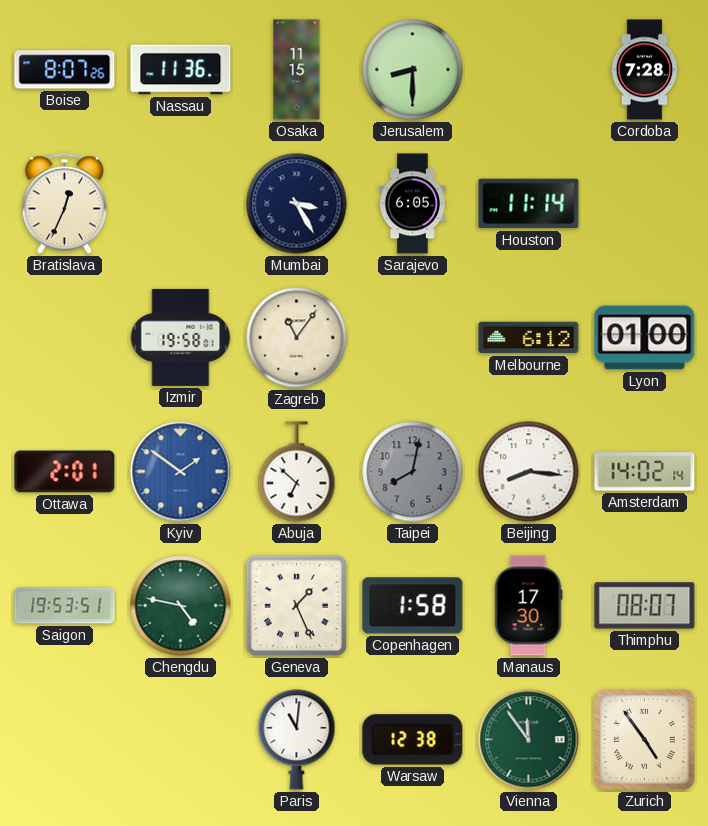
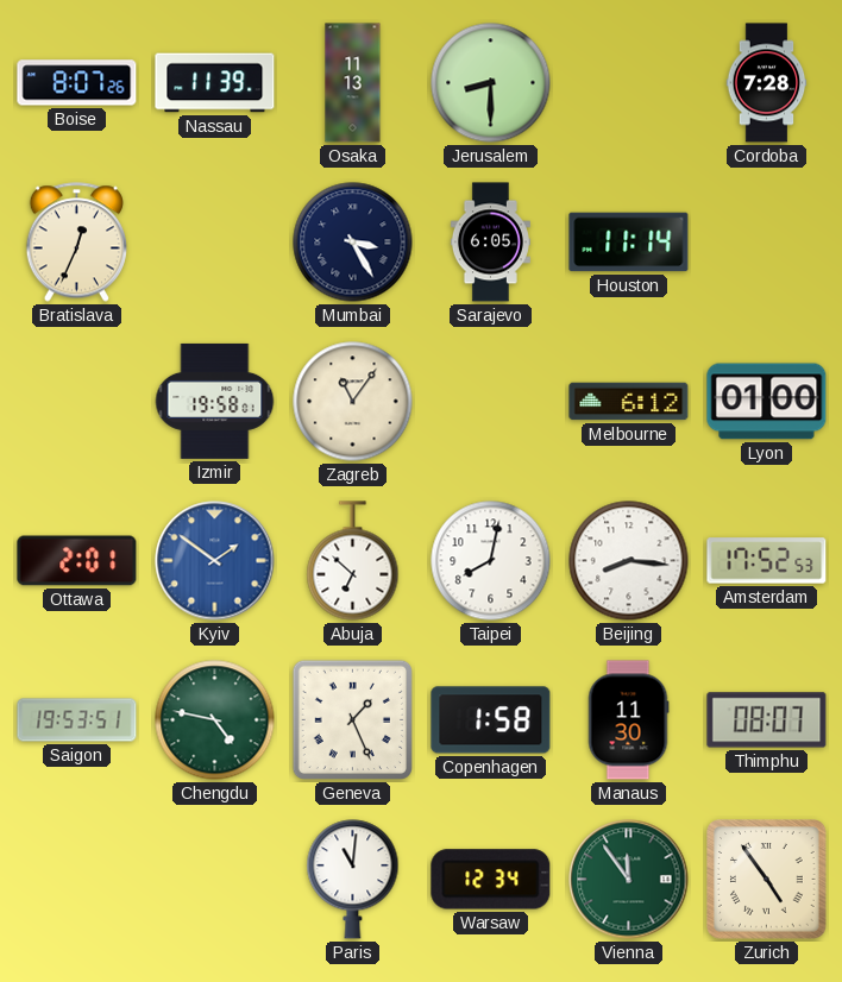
Nassau: 11:36 -> 11:39 (215, 83)
Osaka: 11:15 -> 11:13 (353, 83)
Taipei dial: grey -> white (491, 561)
Amsterdam: 14:02 -> 17:52 (767, 561)
Manaus: 17:30 -> 11:30 (628, 720)
Warsaw: 12:38 -> 12:34 (491, 880)
